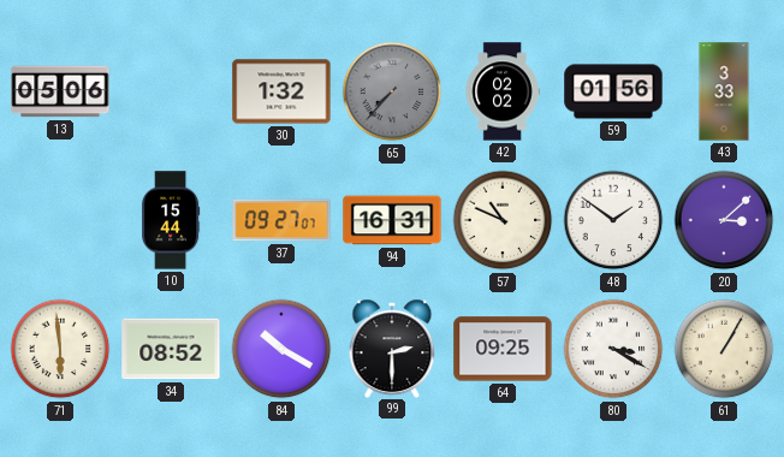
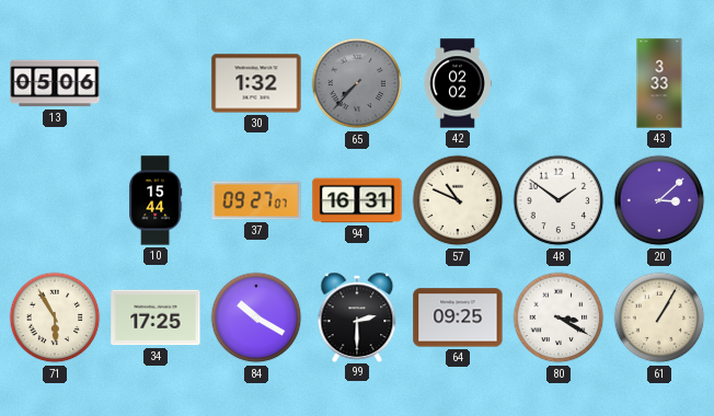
59: 01:56 -> none (613, 91)
71: 5:59 -> 5:55 (55, 317)
34: 08:52 -> 17:25 (156, 317)
